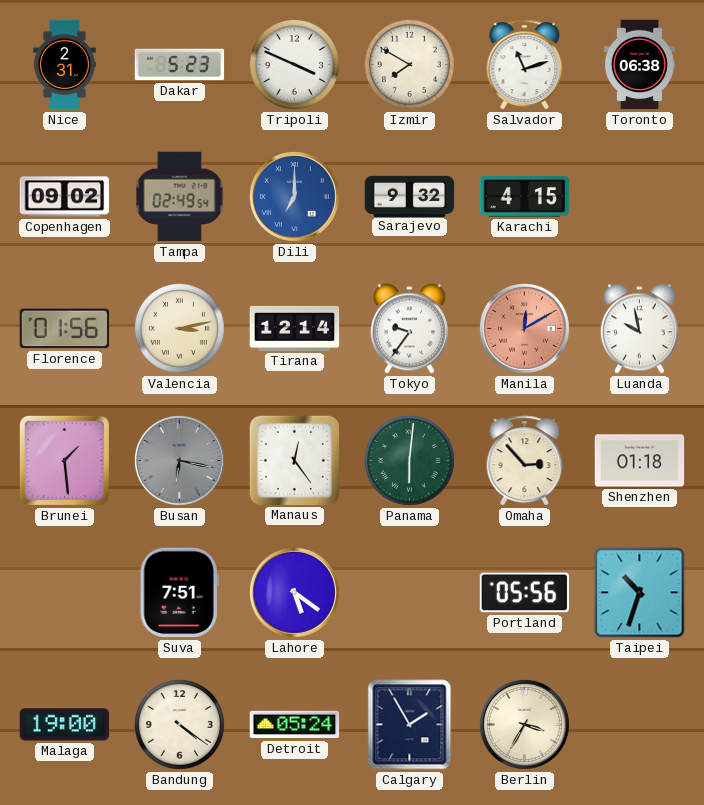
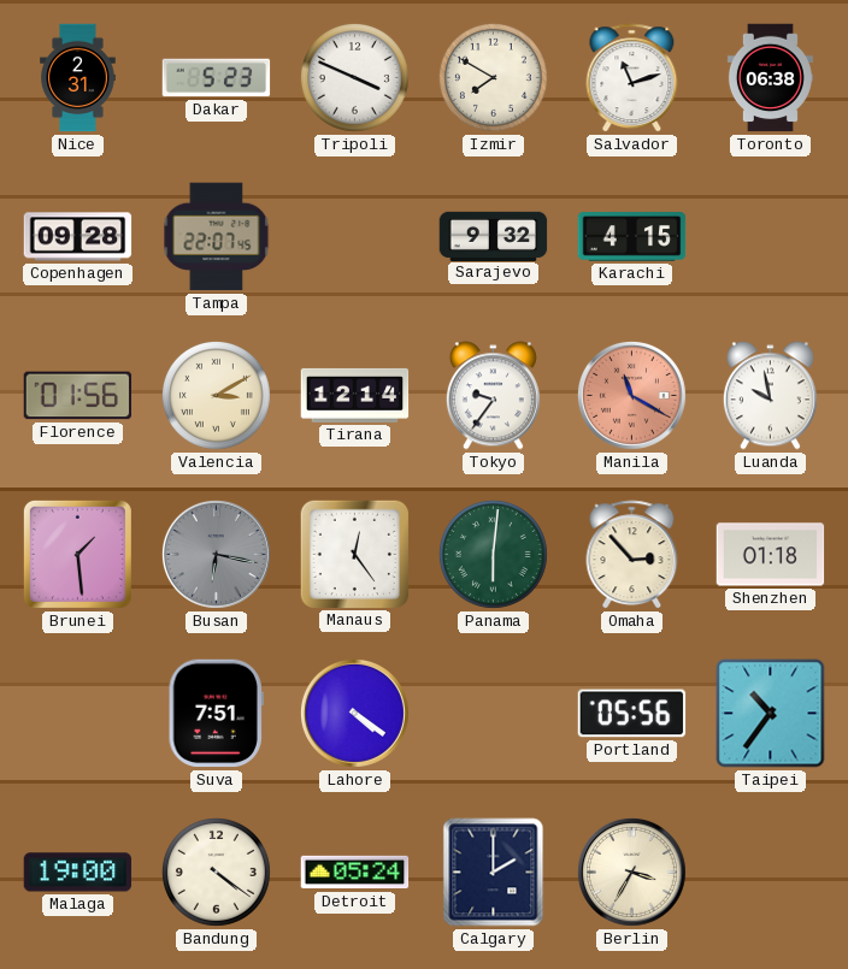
Copenhagen: 09:02 -> 09:28 (78, 237)
Tampa: 02:49 -> 22:07 (217, 237)
Dili: 7:00 -> none (294, 196)
Valencia: 3:13 -> 3:10 (216, 395)
Manila: 12:10 -> 11:20 (631, 395)
Lahore: 5:21 -> 4:21 (354, 713)
Taipei: 10:33 -> 10:36 (771, 714)
Calgary: 1:55 -> 2:00 (494, 873)
